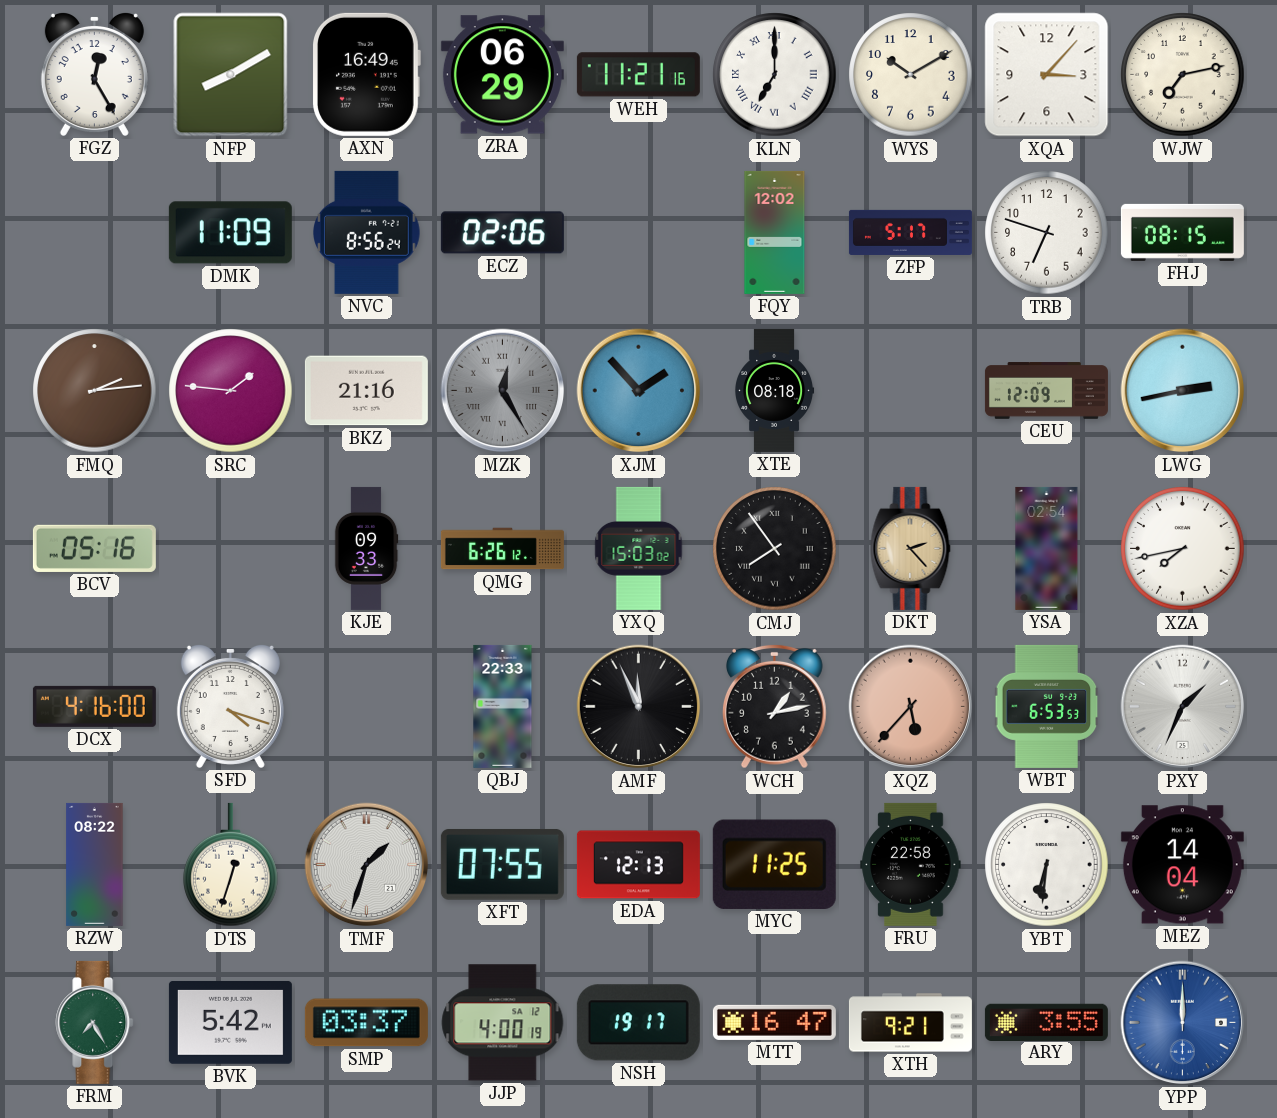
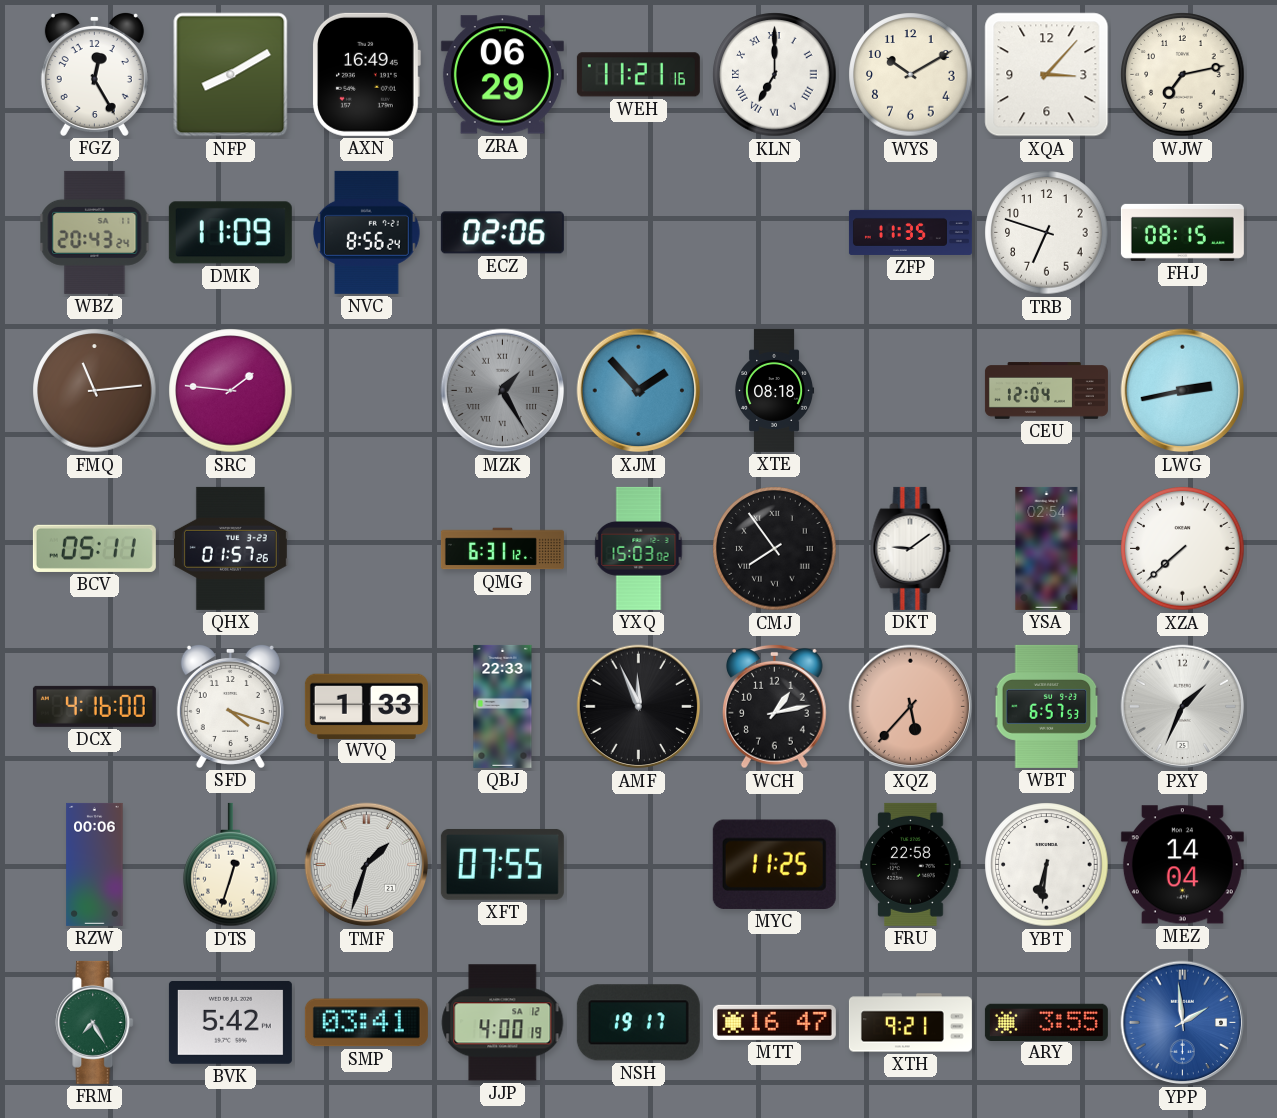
WBZ: none -> 20:43 (95, 232)
FQY: 12:02 -> none (775, 232)
ZFP: 5:17 -> 11:35 (910, 232)
FMQ: 2:14 -> 11:14 (95, 391)
BKZ: 21:16 -> none (366, 391)
MZK: 12:25 -> 1:25 (503, 391)
CEU: 12:09 -> 12:04 (1046, 391)
BCV: 05:16 -> 05:11 (94, 548)
QHX: none -> 01:57 (230, 548)
KJE: 09:33 -> none (366, 548)
QMG: 6:26 -> 6:31 (502, 549)
DKT: 2:23 -> 9:09 (911, 548)
DKT dial: champagne -> white (911, 548)
XZA: 7:43 -> 7:38 (1183, 549)
WVQ: none -> 1:33 (366, 706)
WBT: 6:53 -> 6:57 (1047, 706)
RZW: 08:22 -> 00:06 (95, 864)
EDA: 12:13 -> none (638, 865)
SMP: 03:37 -> 03:41 (366, 1023)
YPP: 12:00 -> 1:59 (1183, 1023)
